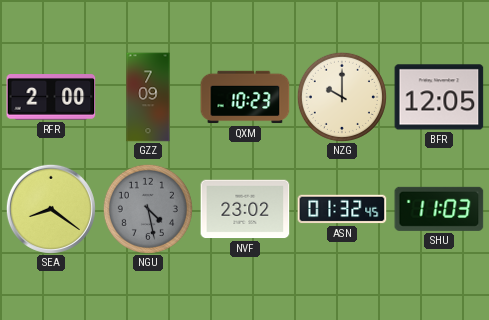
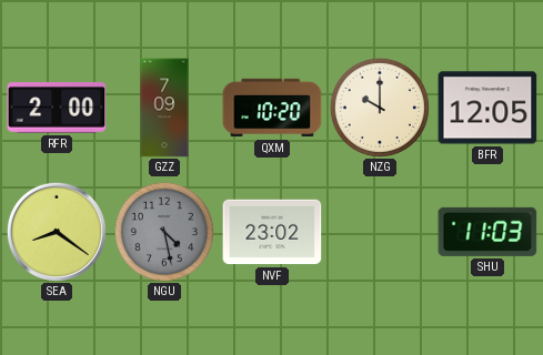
QXM: 10:23 -> 10:20 (272, 108)
ASN: 01:32 -> none (342, 209)
